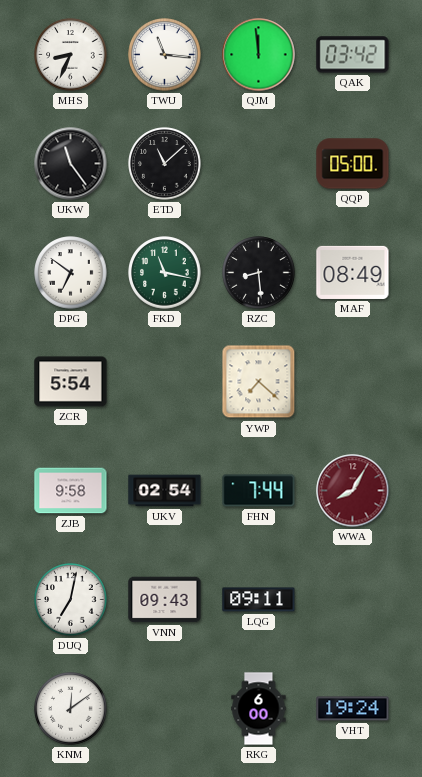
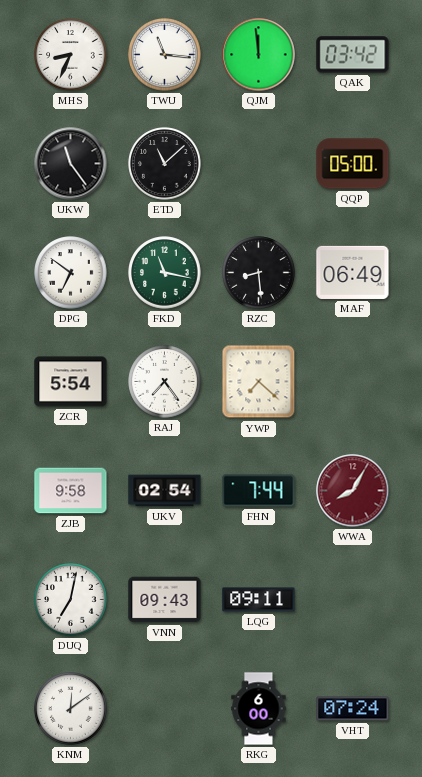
MAF: 08:49 -> 06:49 (353, 272)
RAJ: none -> 7:24 (165, 382)
VHT: 19:24 -> 07:24 (353, 709)
